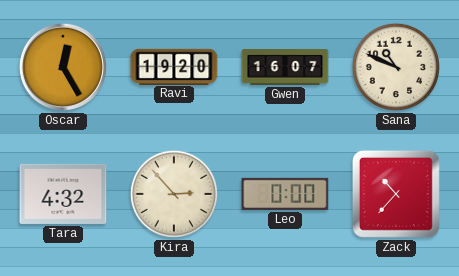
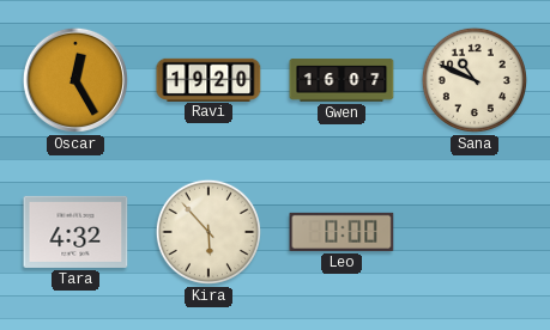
Kira: 2:53 -> 5:53 (208, 232)
Zack: 10:37 -> none (396, 194)
